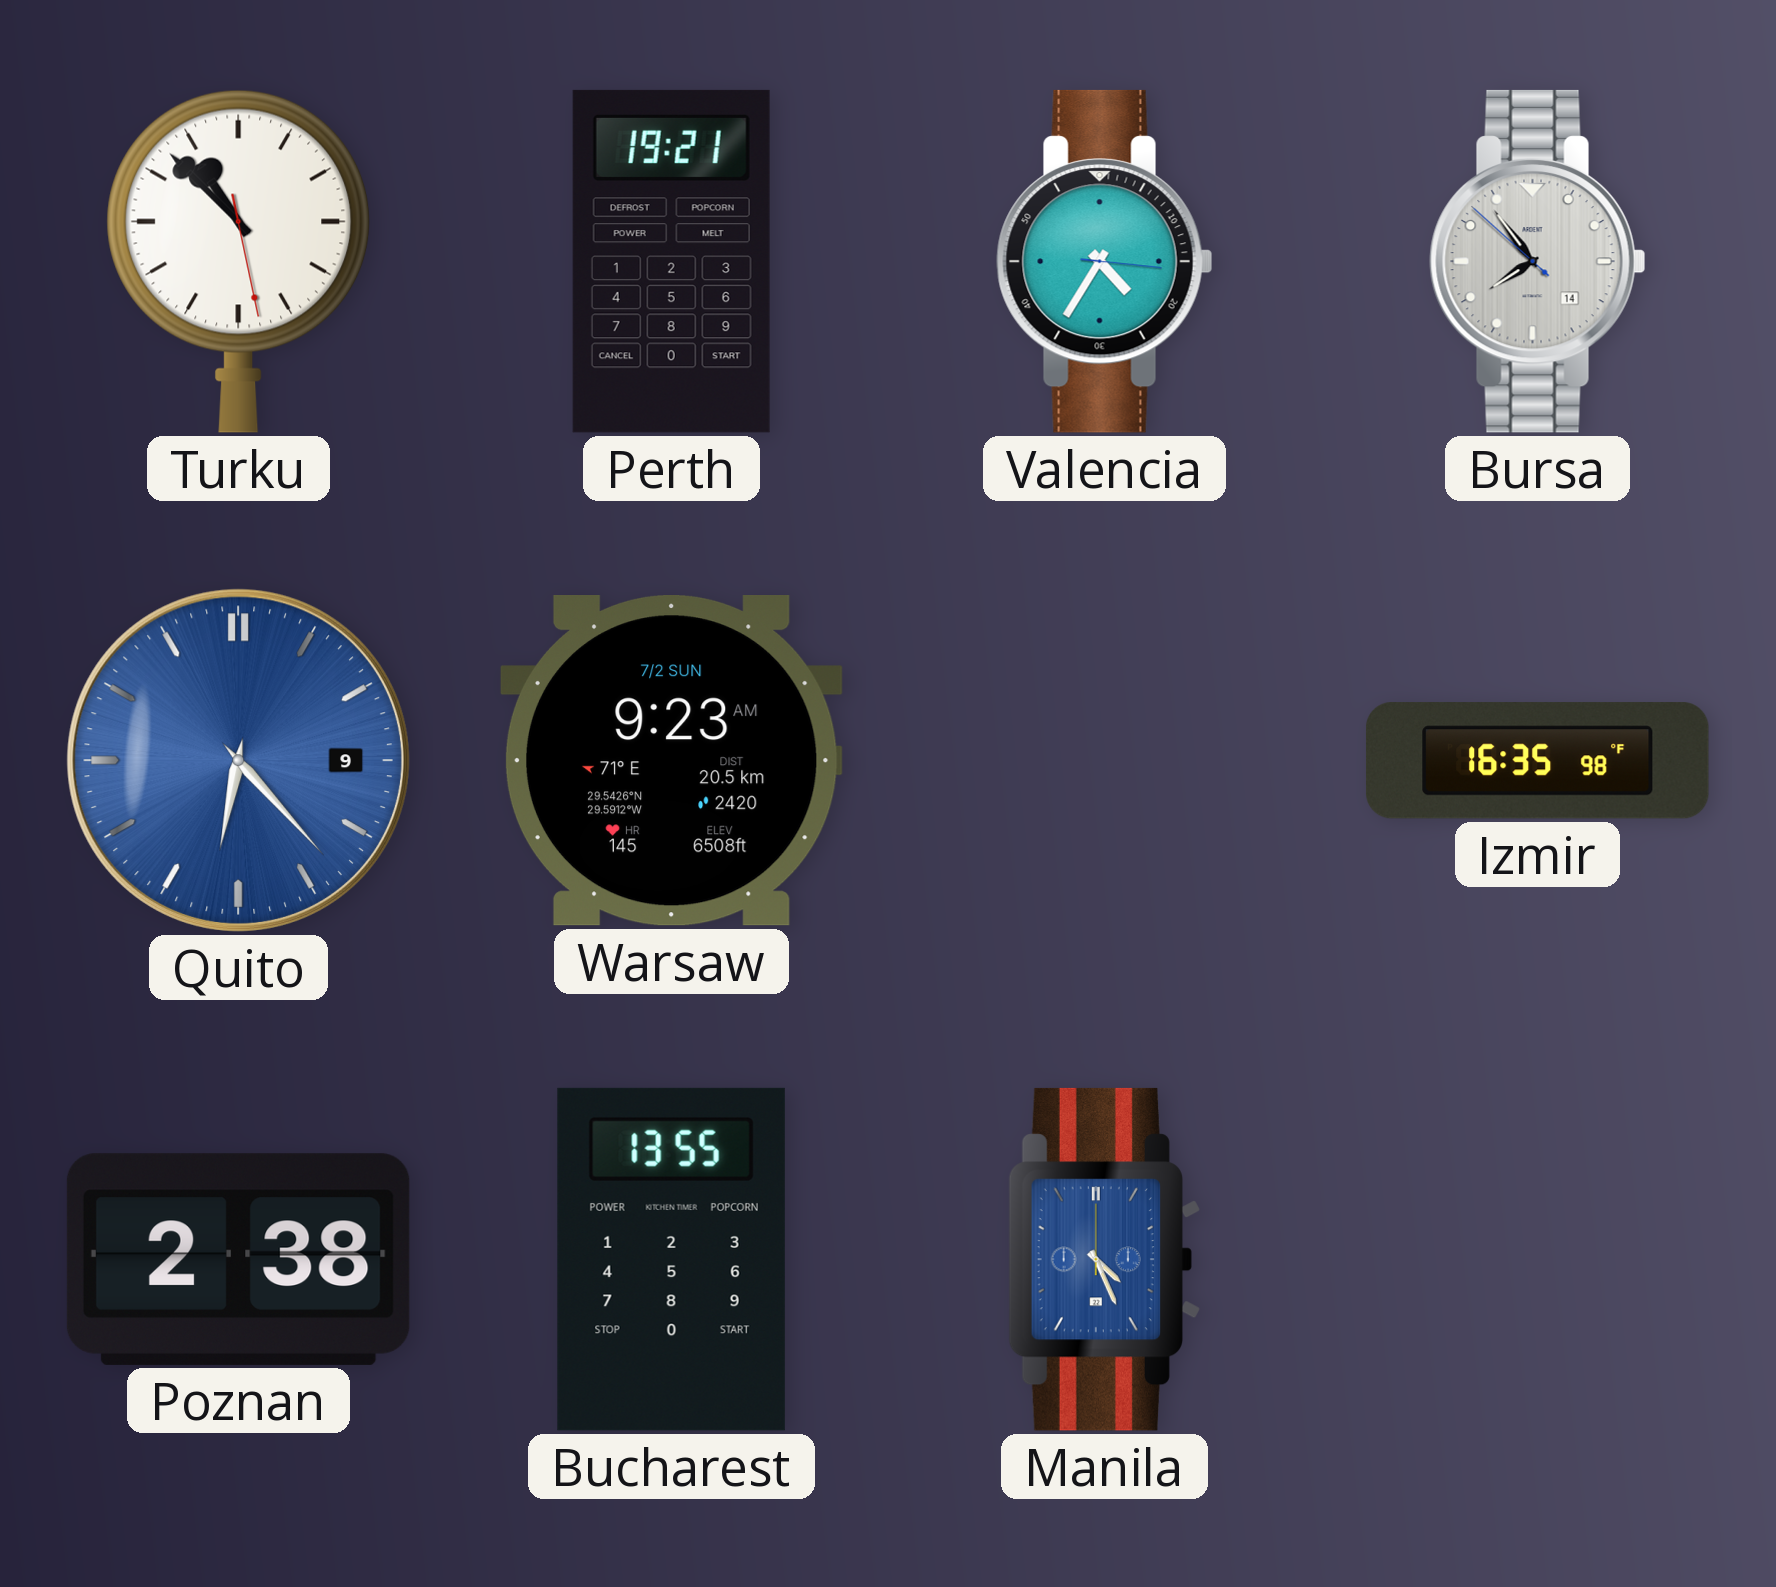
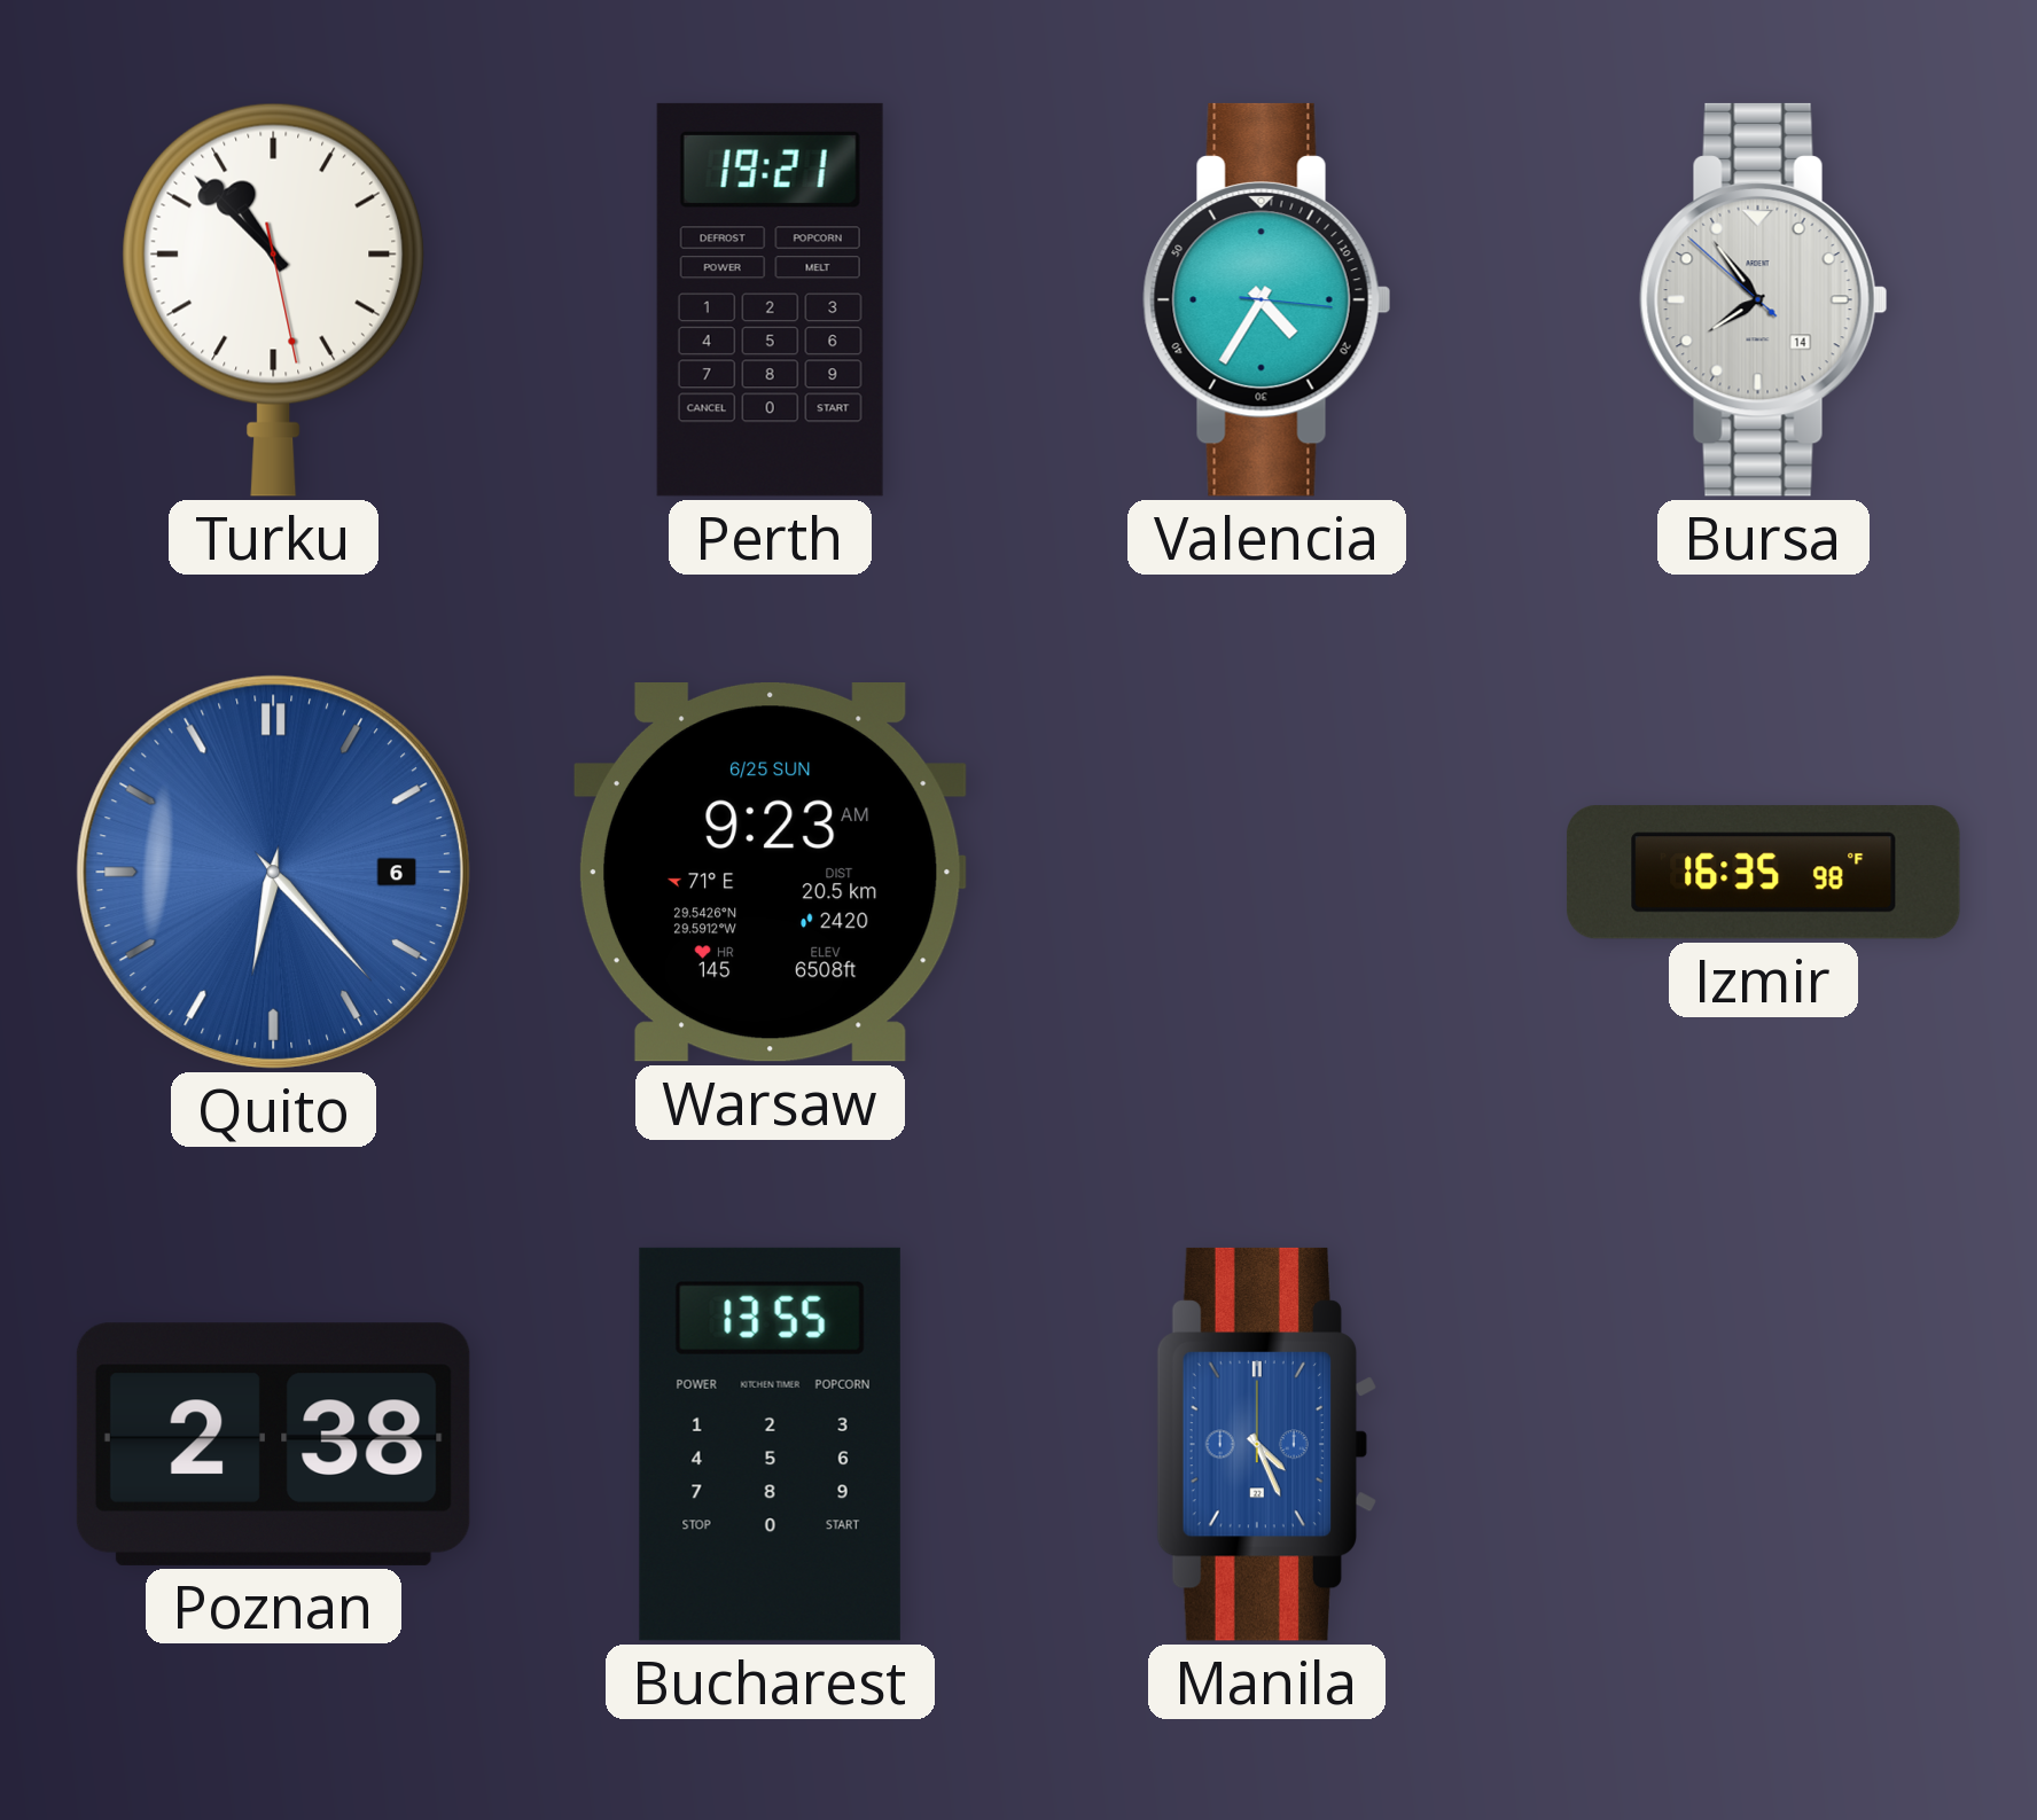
Quito date: 9 -> 6 (273, 872)
Warsaw date: 7/2 SUN -> 6/25 SUN (770, 873)
